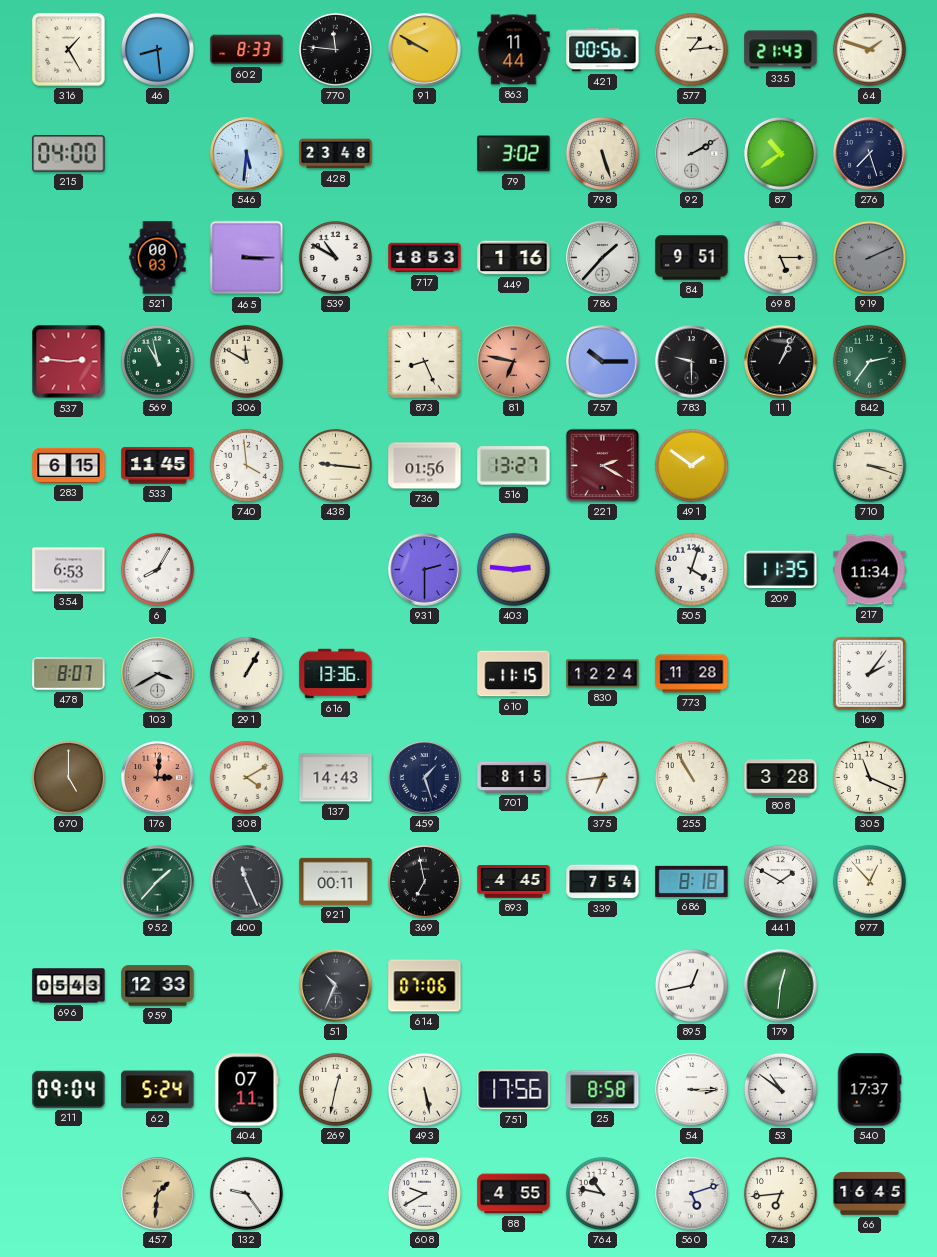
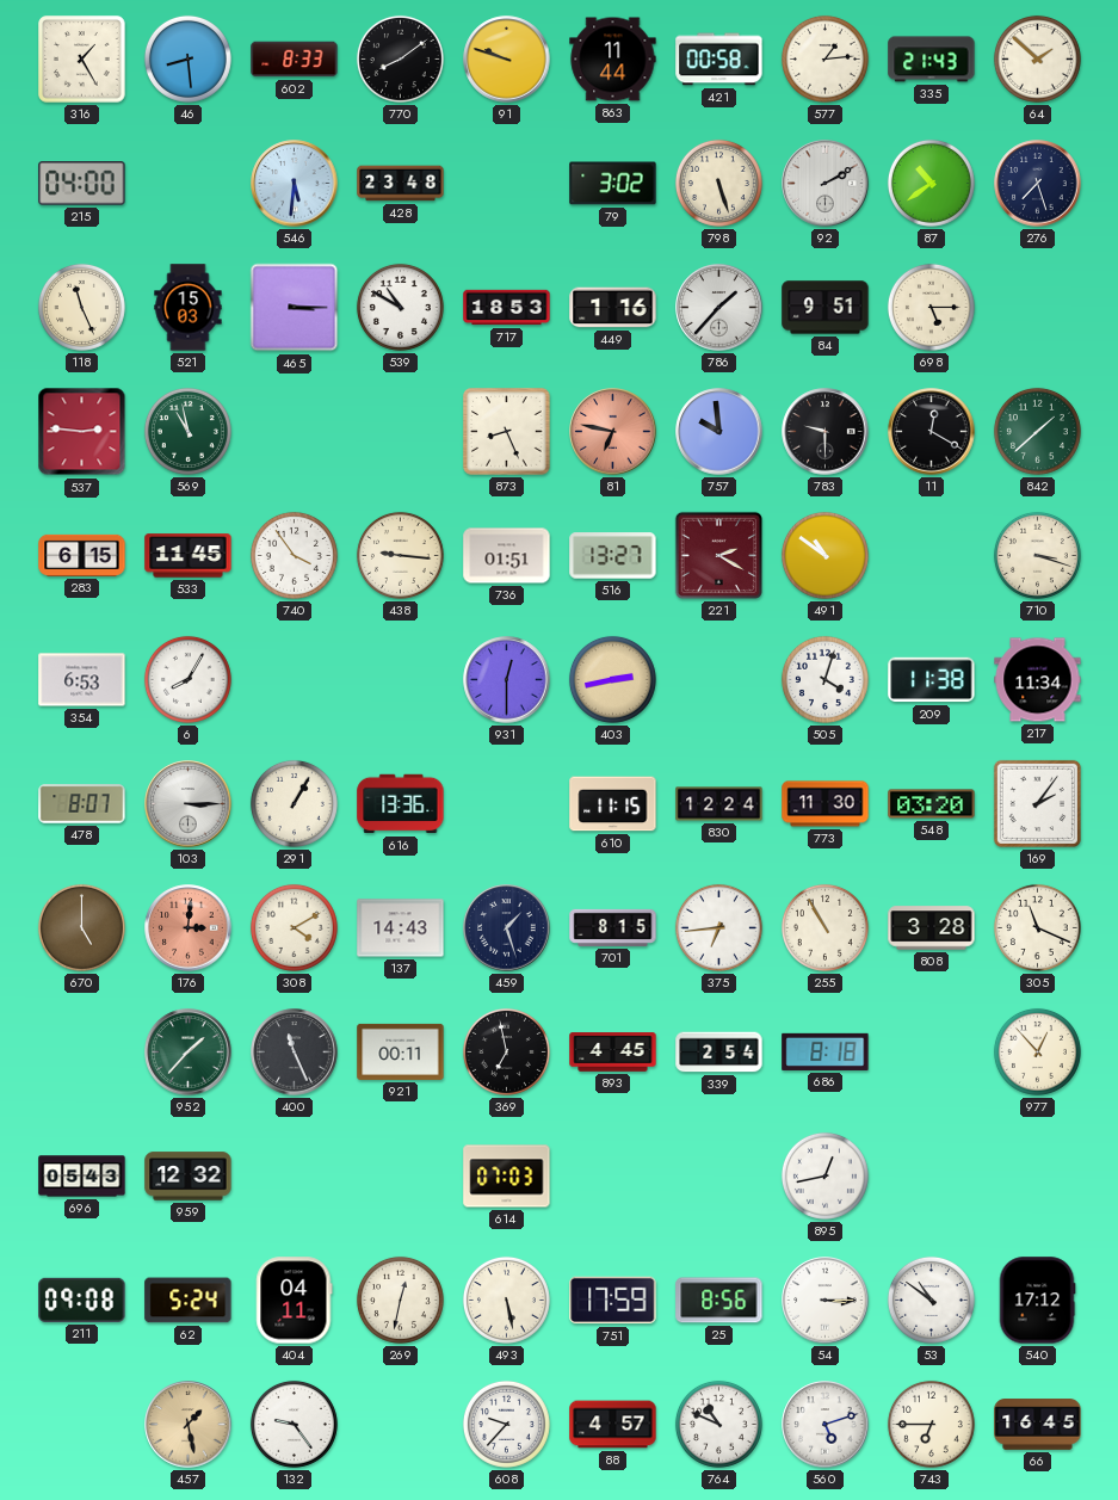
770: 11:46 -> 8:09 (400, 58)
91: 9:50 -> 9:48 (507, 60)
421: 00:56 -> 00:58 (719, 60)
64: 1:48 -> 1:52 (1037, 58)
118: none -> 11:26 (81, 307)
521: 00:03 -> 15:03 (189, 308)
919: 2:11 -> none (869, 257)
306: 11:50 -> none (246, 361)
757: 10:15 -> 9:59 (719, 432)
11: 1:04 -> 12:20 (932, 432)
842: 2:36 -> 1:38 (1037, 431)
740: 3:59 -> 3:54 (294, 555)
736: 01:56 -> 01:51 (507, 556)
491: 1:51 -> 10:51 (824, 555)
931: 2:30 -> 12:30 (507, 680)
403: 2:46 -> 2:43 (612, 679)
209: 11:35 -> 11:38 (932, 680)
103: 3:40 -> 3:15 (189, 804)
773: 11:28 -> 11:30 (826, 804)
548: none -> 03:20 (932, 804)
339: 7:54 -> 2:54 (719, 1053)
441: 1:50 -> none (780, 881)
959: 12:33 -> 12:32 (189, 1177)
51: 10:34 -> none (336, 986)
614: 07:06 -> 07:03 (507, 1177)
179: 12:31 -> none (781, 986)
211: 09:04 -> 09:08 (82, 1300)
404: 07:11 -> 04:11 (295, 1301)
751: 17:56 -> 17:59 (613, 1301)
25: 8:58 -> 8:56 (719, 1301)
540: 17:37 -> 17:12 (1037, 1301)
457: 1:31 -> 1:28 (189, 1425)
608: 9:40 -> 9:37 (506, 1424)
88: 4:55 -> 4:57 (613, 1425)
764: 10:47 -> 10:49 (718, 1424)
743: 6:44 -> 6:45 (931, 1424)
